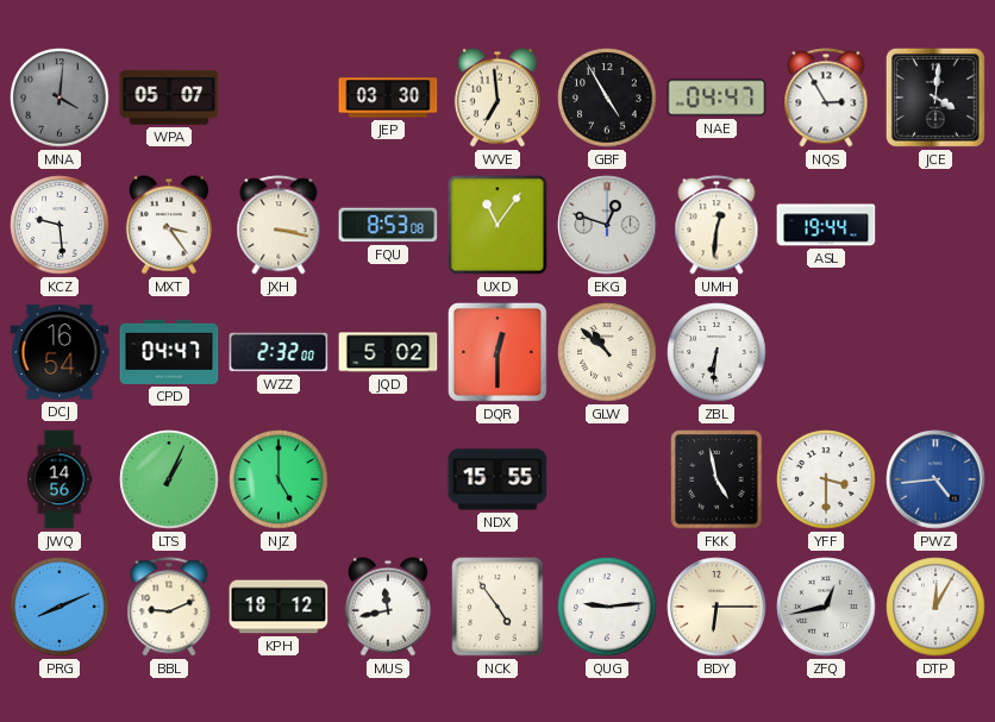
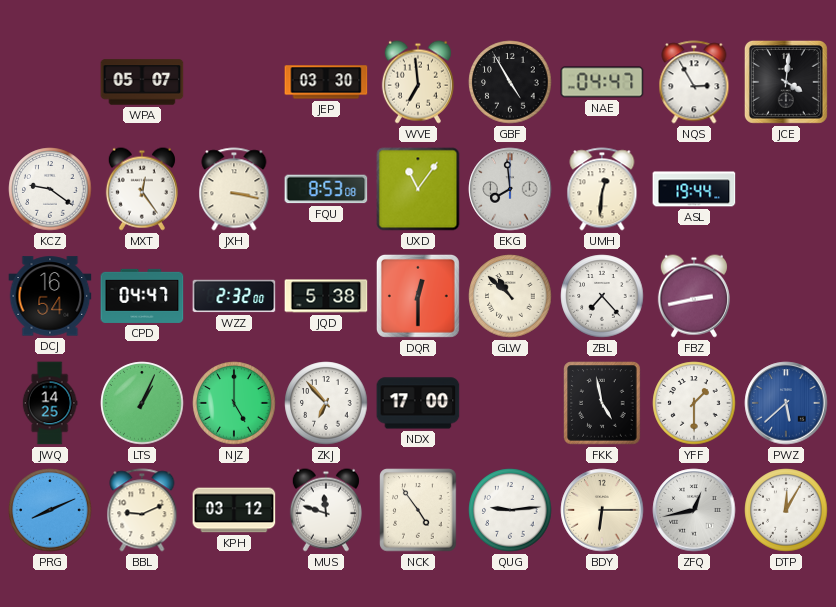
MNA: 4:01 -> none (60, 98)
KCZ: 9:29 -> 9:21 (50, 189)
MXT: 3:24 -> 12:24 (142, 189)
EKG: 12:48 -> 7:59 (510, 189)
JQD: 5:02 -> 5:38 (326, 296)
ZBL: 6:31 -> 7:23 (602, 296)
FBZ: none -> 2:43 (694, 296)
JWQ: 14:56 -> 14:25 (50, 403)
ZKJ: none -> 6:53 (326, 403)
NDX: 15:55 -> 17:00 (418, 403)
YFF: 3:30 -> 1:30 (694, 403)
PWZ: 4:44 -> 5:38 (786, 403)
KPH: 18:12 -> 03:12 (234, 510)
MUS: 11:43 -> 11:48 (326, 510)
